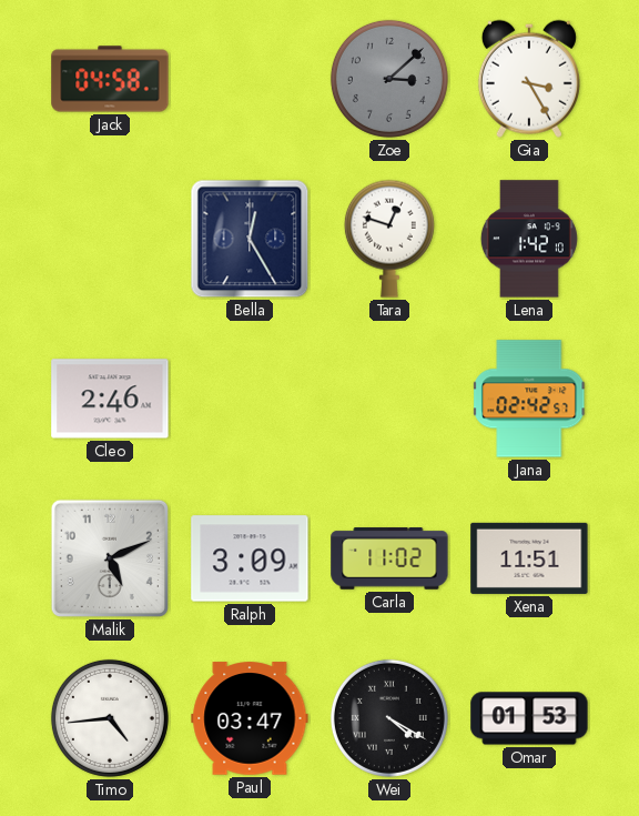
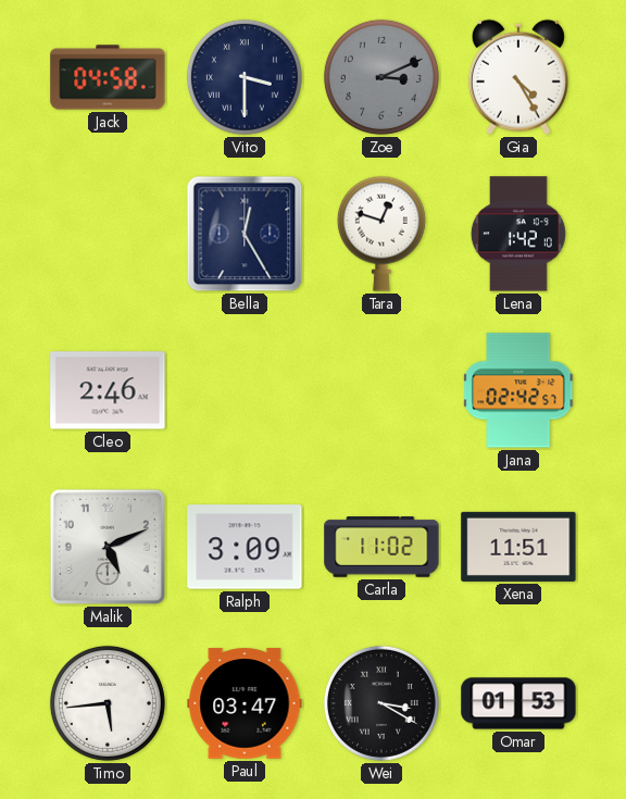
Vito: none -> 3:30 (245, 77)
Zoe: 3:08 -> 3:11 (381, 77)
Gia: 3:25 -> 4:25 (518, 77)
Timo: 4:44 -> 5:44 (108, 703)
Wei: 4:20 -> 3:20 (381, 703)
